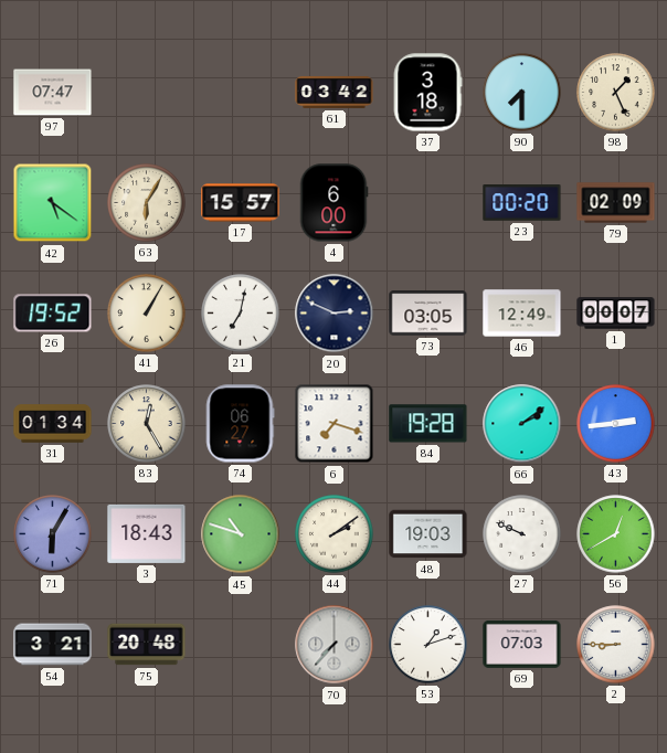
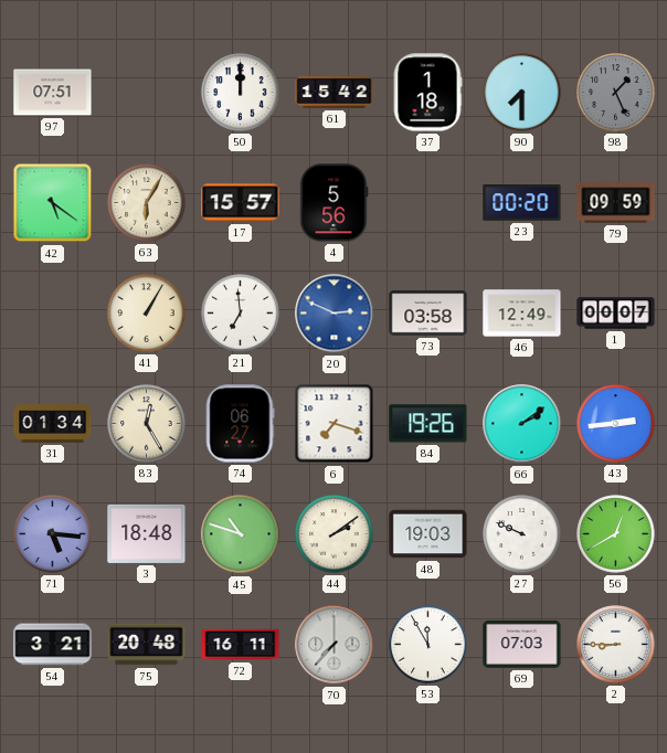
97: 07:47 -> 07:51 (53, 93)
50: none -> 12:00 (241, 93)
61: 03:42 -> 15:42 (335, 92)
37: 3:18 -> 1:18 (427, 93)
98 dial: cream -> grey (616, 93)
4: 6:00 -> 5:56 (333, 203)
79: 02:09 -> 09:59 (616, 203)
26: 19:52 -> none (53, 314)
21: 7:02 -> 6:59 (241, 314)
20 dial: navy -> blue (335, 314)
73: 03:05 -> 03:58 (428, 314)
84: 19:28 -> 19:26 (428, 424)
71: 6:05 -> 5:16 (53, 534)
3: 18:43 -> 18:48 (147, 533)
72: none -> 16:11 (241, 645)
53: 1:12 -> 11:55 (428, 645)
